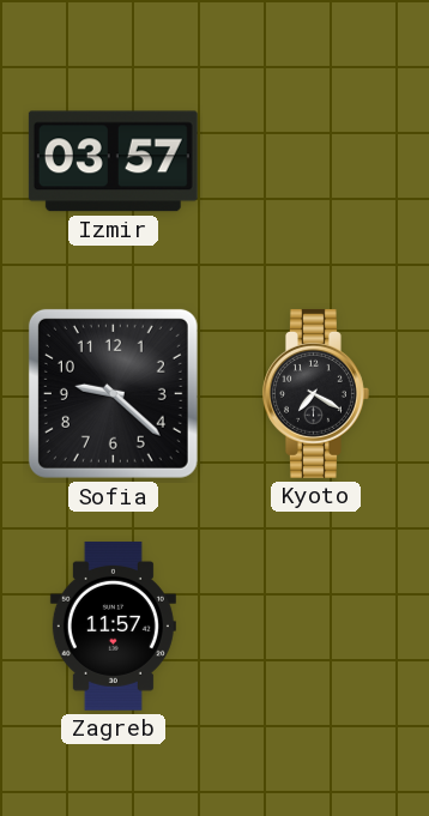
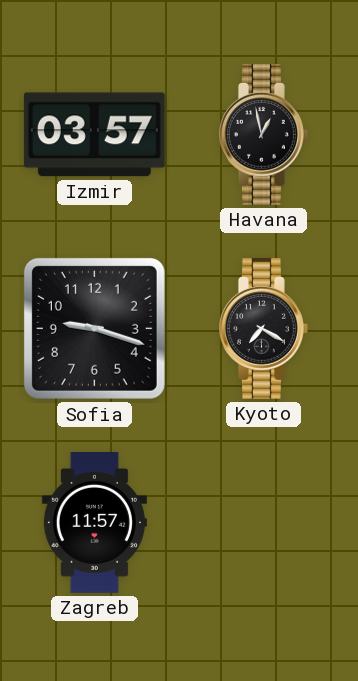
Havana: none -> 12:58 (264, 134)
Sofia: 9:22 -> 9:18 (94, 328)
